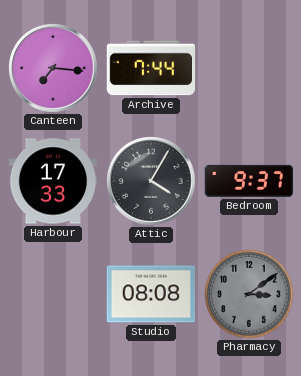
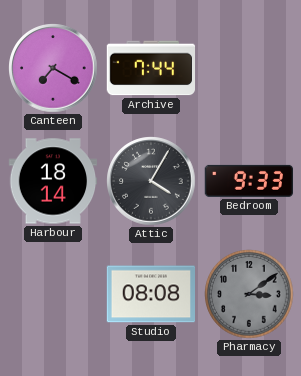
Canteen: 7:16 -> 7:20 (53, 68)
Harbour: 17:33 -> 18:14 (53, 181)
Bedroom: 9:37 -> 9:33 (248, 181)
